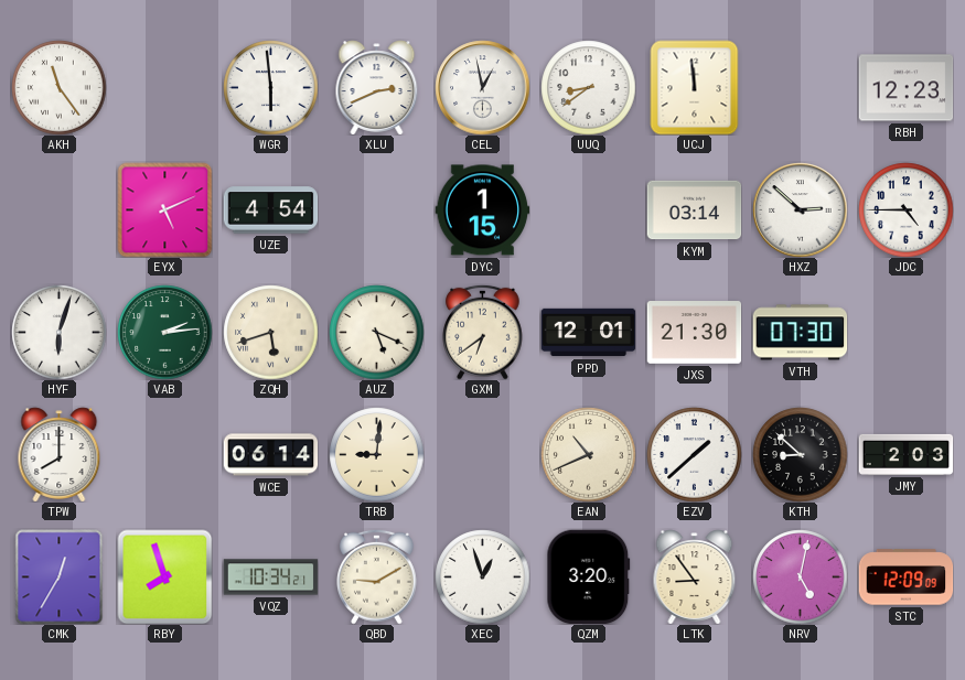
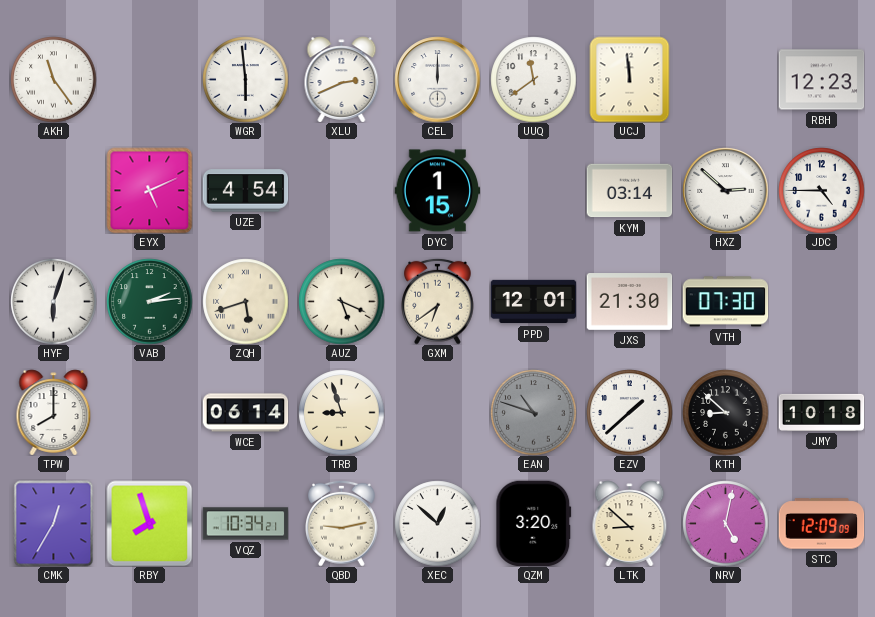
CEL: 12:58 -> 12:00 (437, 79)
UUQ: 8:39 -> 11:39 (533, 79)
TRB: 9:01 -> 8:57 (341, 412)
EAN: 10:41 -> 10:48 (533, 412)
EAN dial: cream -> grey (533, 412)
JMY: 2:03 -> 10:18 (821, 412)
QBD: 9:10 -> 9:13 (342, 523)
XEC: 12:57 -> 12:52 (437, 523)
LTK: 8:54 -> 8:52 (630, 523)
